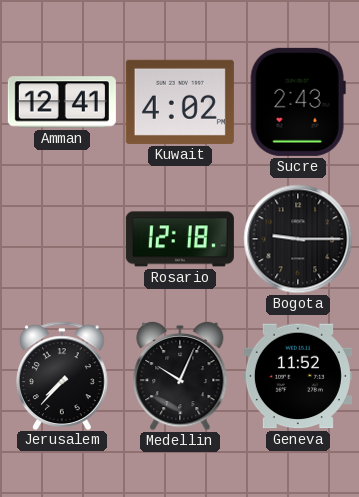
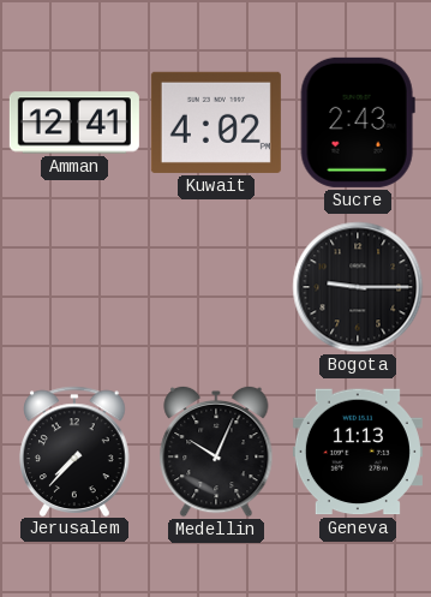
Rosario: 12:18 -> none (180, 239)
Geneva: 11:52 -> 11:13 (358, 452)
